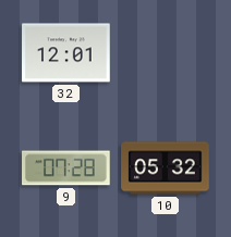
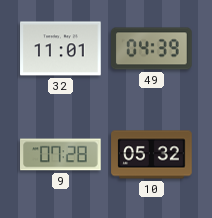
32: 12:01 -> 11:01 (61, 49)
49: none -> 04:39 (152, 49)
